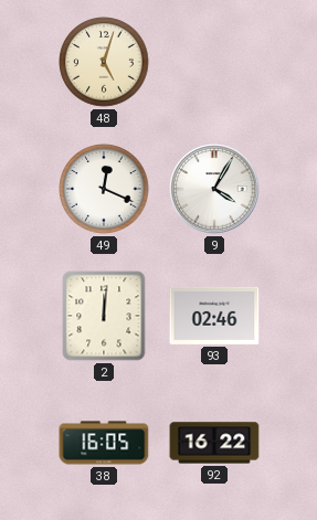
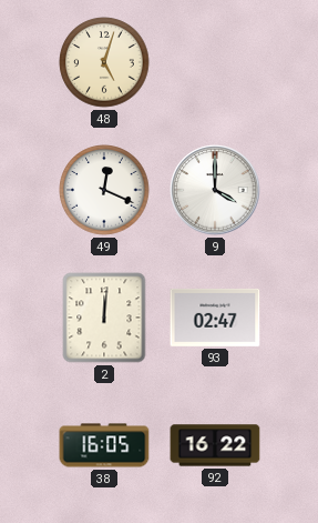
9: 4:05 -> 4:00 (215, 190)
93: 02:46 -> 02:47 (215, 318)
